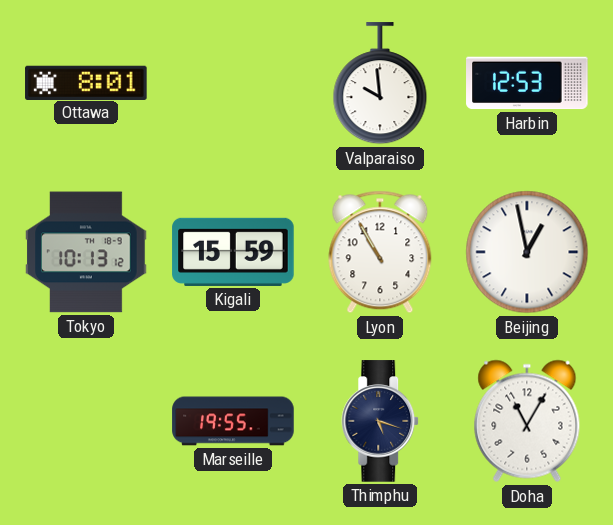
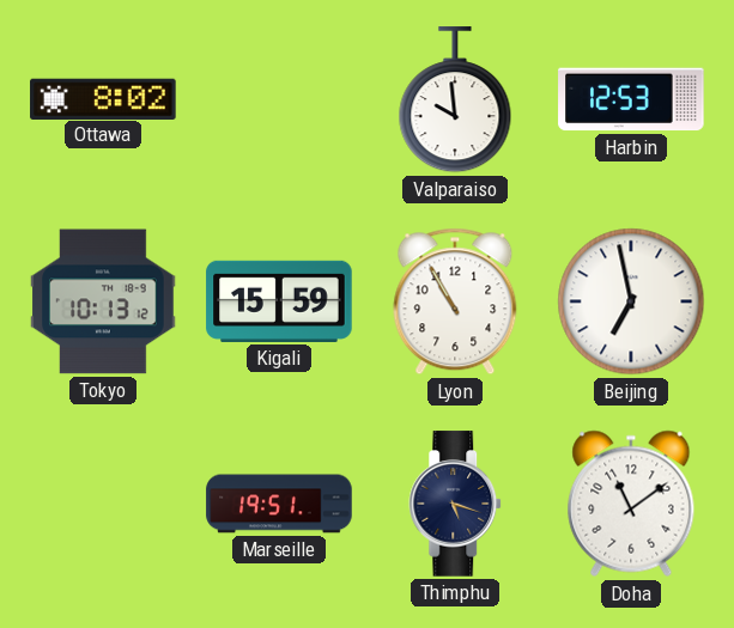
Ottawa: 8:01 -> 8:02 (103, 98)
Beijing: 12:58 -> 6:58 (631, 301)
Marseille: 19:55 -> 19:51 (279, 504)
Doha: 11:05 -> 11:09 (631, 504)
